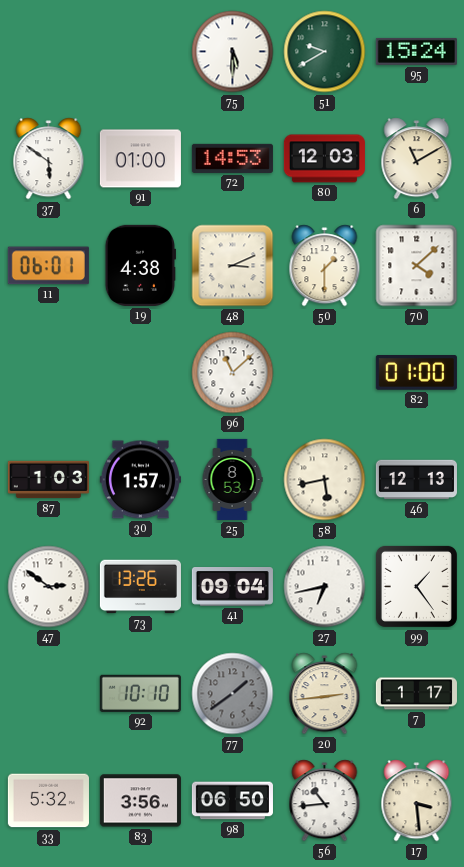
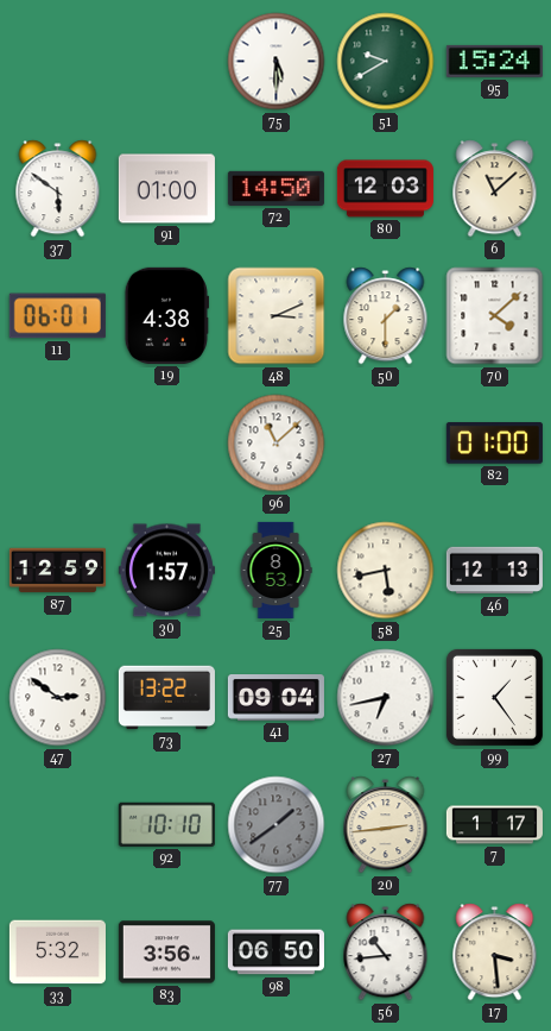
72: 14:53 -> 14:50 (275, 188)
6: 11:10 -> 11:08 (495, 189)
87: 1:03 -> 12:59 (57, 571)
73: 13:26 -> 13:22 (166, 698)
